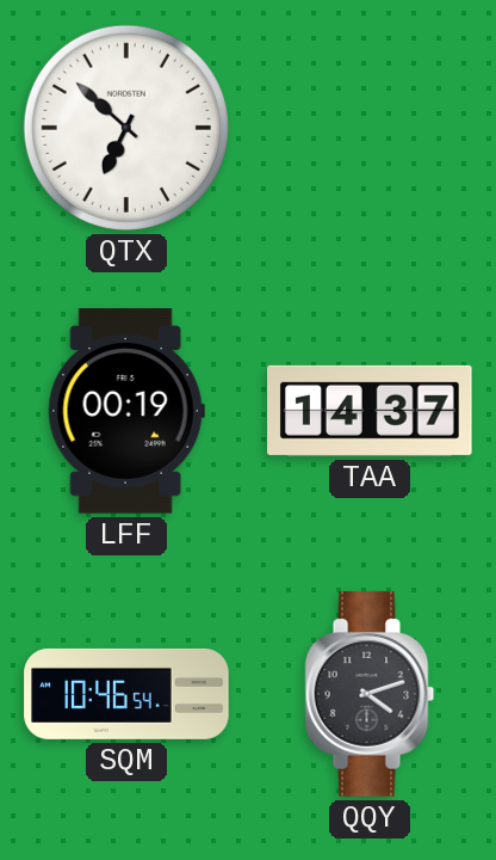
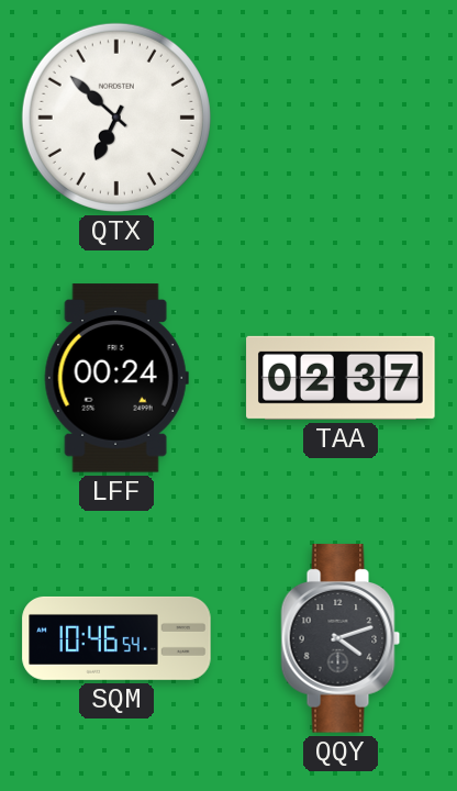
LFF: 00:19 -> 00:24 (116, 378)
TAA: 14:37 -> 02:37 (341, 378)
